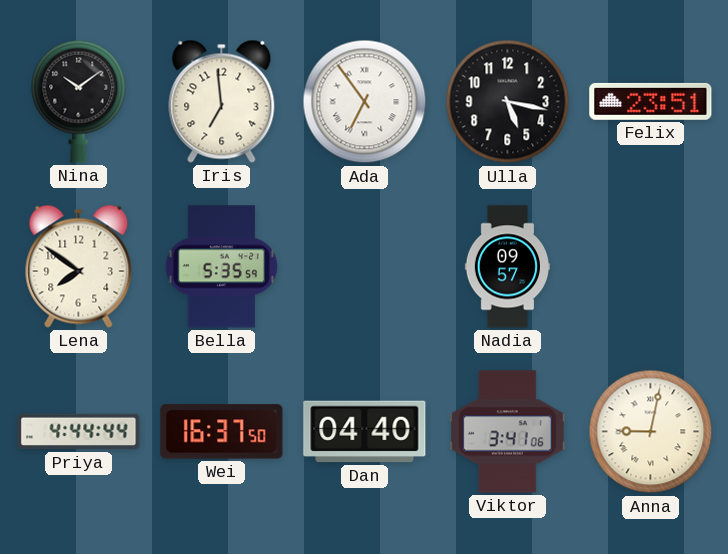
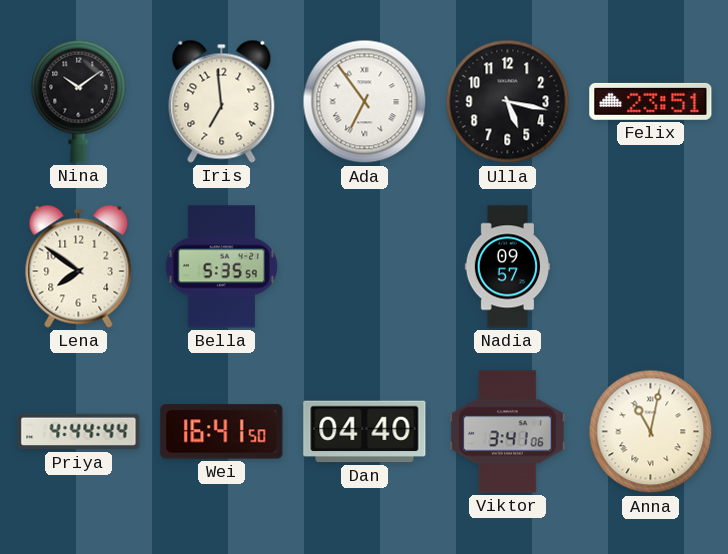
Wei: 16:37 -> 16:41 (222, 432)
Anna: 9:02 -> 11:02 (651, 432)
